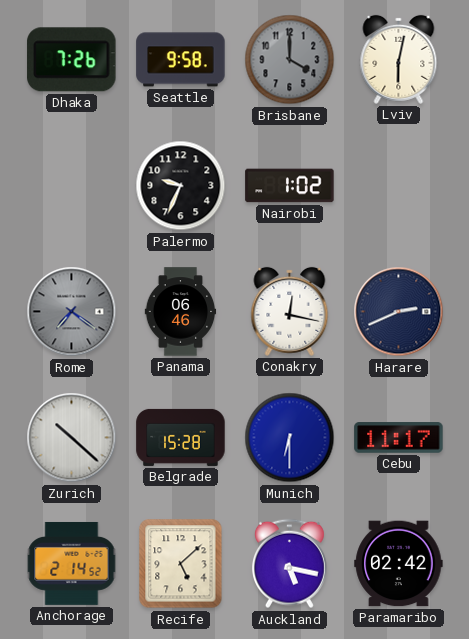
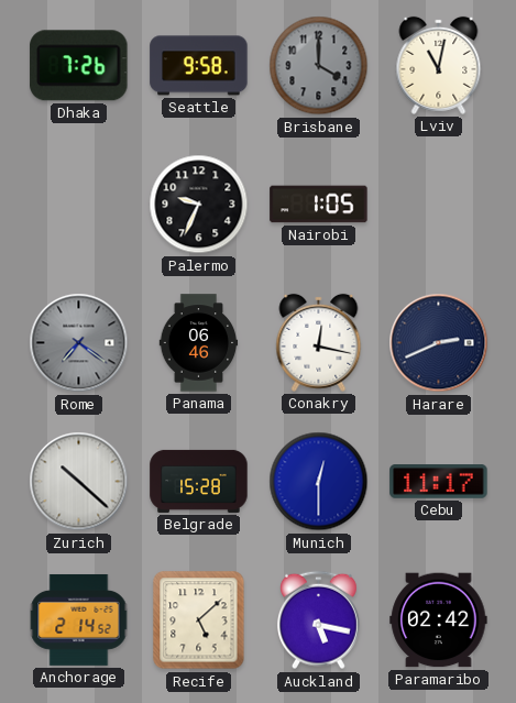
Lviv: 6:02 -> 11:02 (439, 65)
Nairobi: 1:02 -> 1:05 (319, 205)
Munich: 6:30 -> 12:30 (319, 482)
